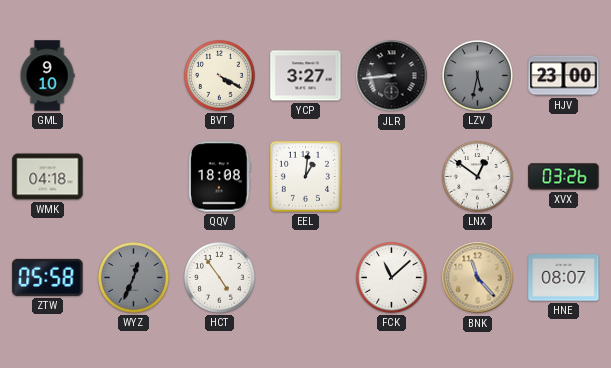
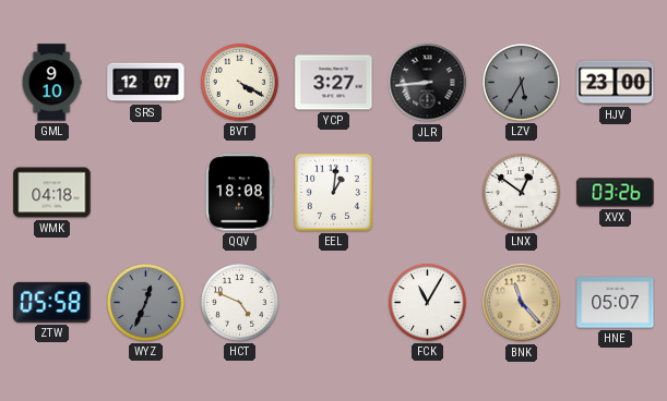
SRS: none -> 12:07 (146, 83)
LZV: 5:32 -> 5:35 (522, 83)
HCT: 4:54 -> 4:49 (240, 303)
FCK: 11:08 -> 11:05 (428, 303)
HNE: 08:07 -> 05:07 (616, 303)
